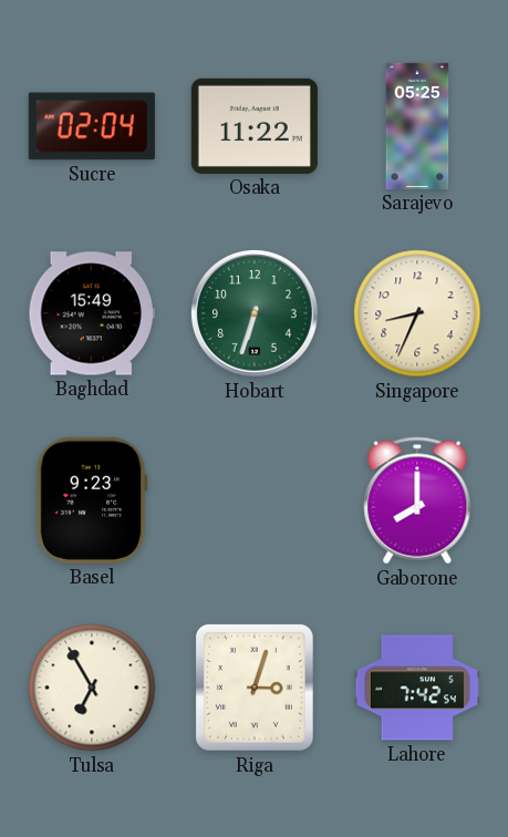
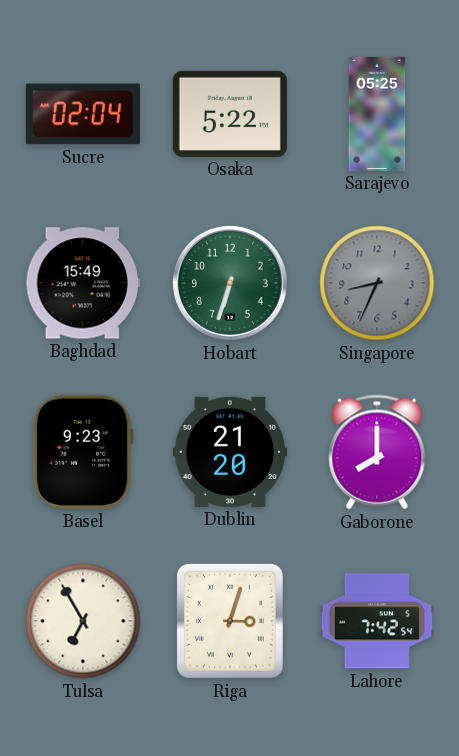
Osaka: 11:22 -> 5:22 (230, 114)
Singapore dial: cream -> grey (377, 283)
Dublin: none -> 21:20 (230, 452)
